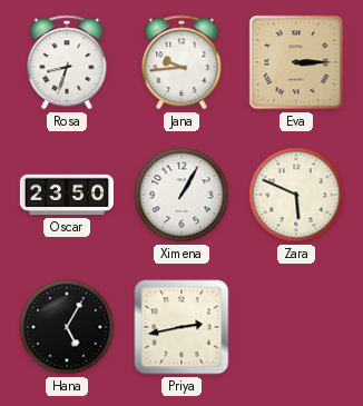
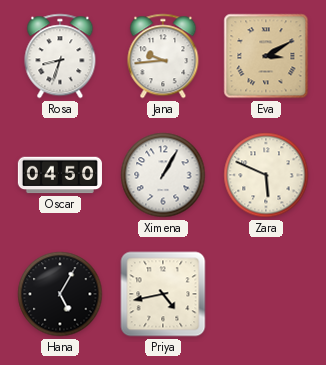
Eva: 3:15 -> 3:10 (266, 56)
Oscar: 23:50 -> 04:50 (60, 175)
Priya: 2:43 -> 4:43 (163, 294)
